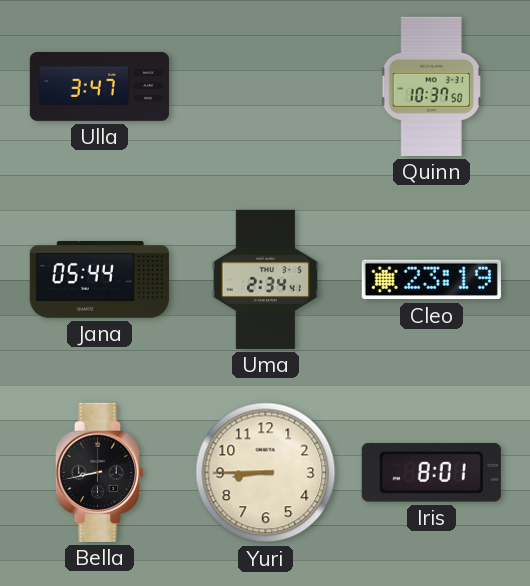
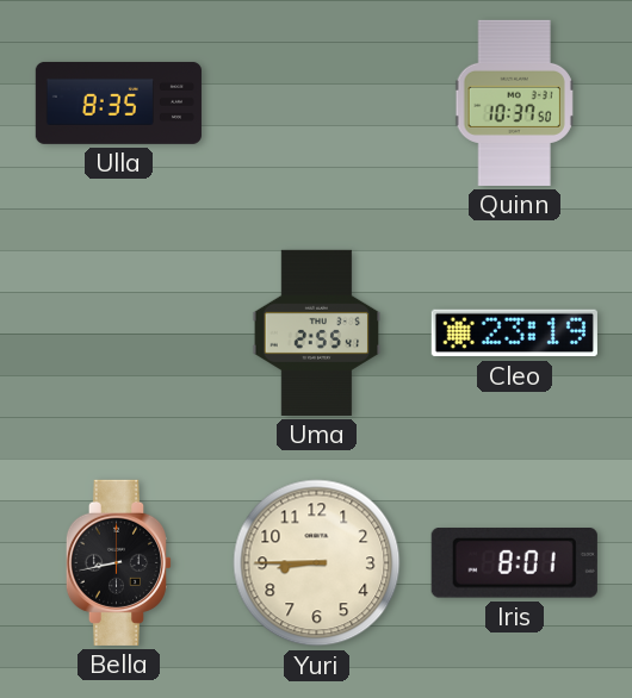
Ulla: 3:47 -> 8:35 (118, 102)
Jana: 05:44 -> none (99, 279)
Uma: 2:34 -> 2:55 (317, 332)
